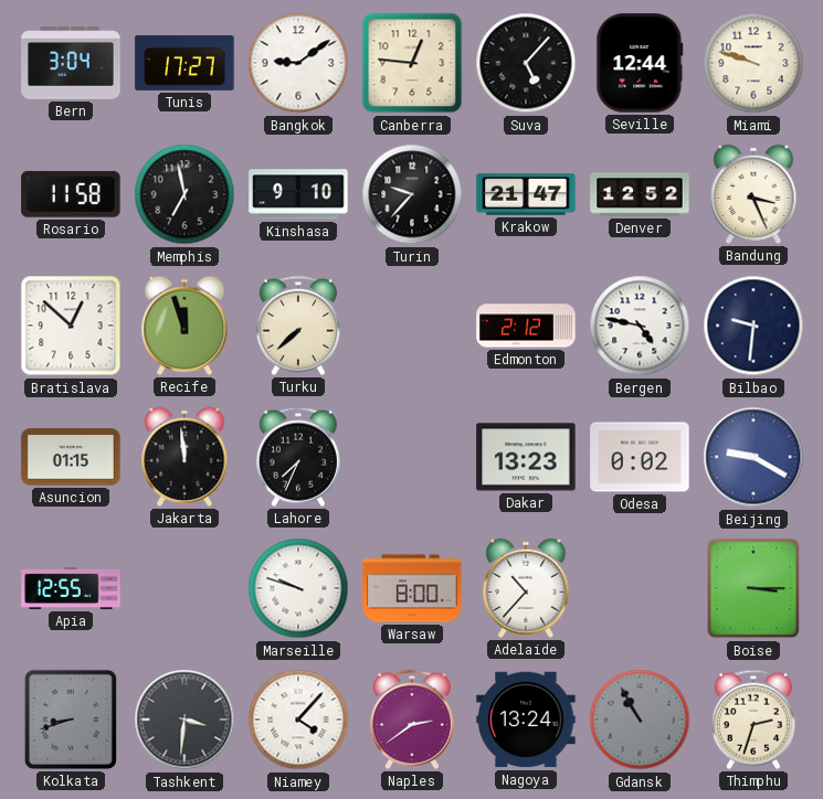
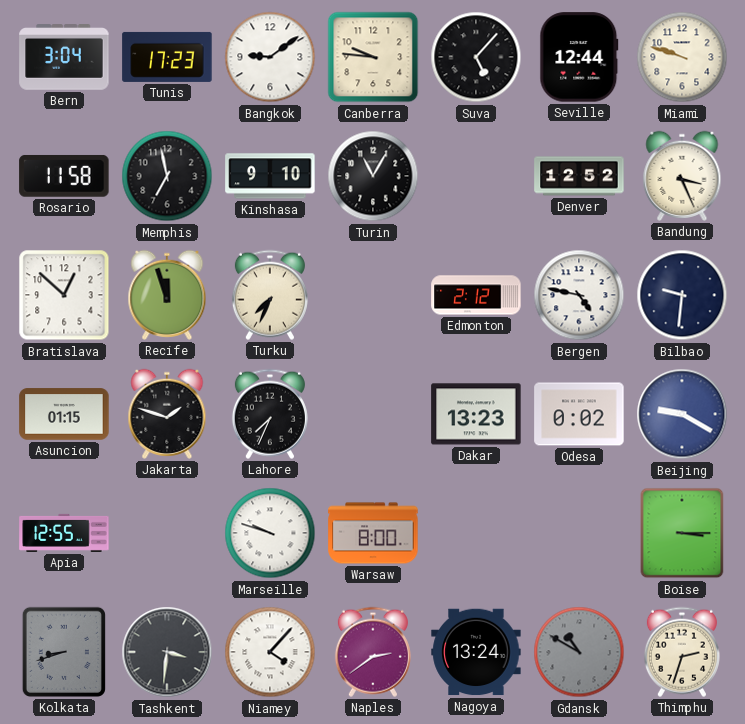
Tunis: 17:27 -> 17:23 (167, 57)
Canberra: 12:46 -> 9:46 (373, 57)
Turin: 9:37 -> 11:05 (373, 176)
Krakow: 21:47 -> none (526, 194)
Turku: 7:38 -> 7:34 (270, 295)
Jakarta: 11:59 -> 1:48 (167, 414)
Adelaide: 10:37 -> none (526, 588)
Gdansk: 10:55 -> 10:50 (579, 652)
